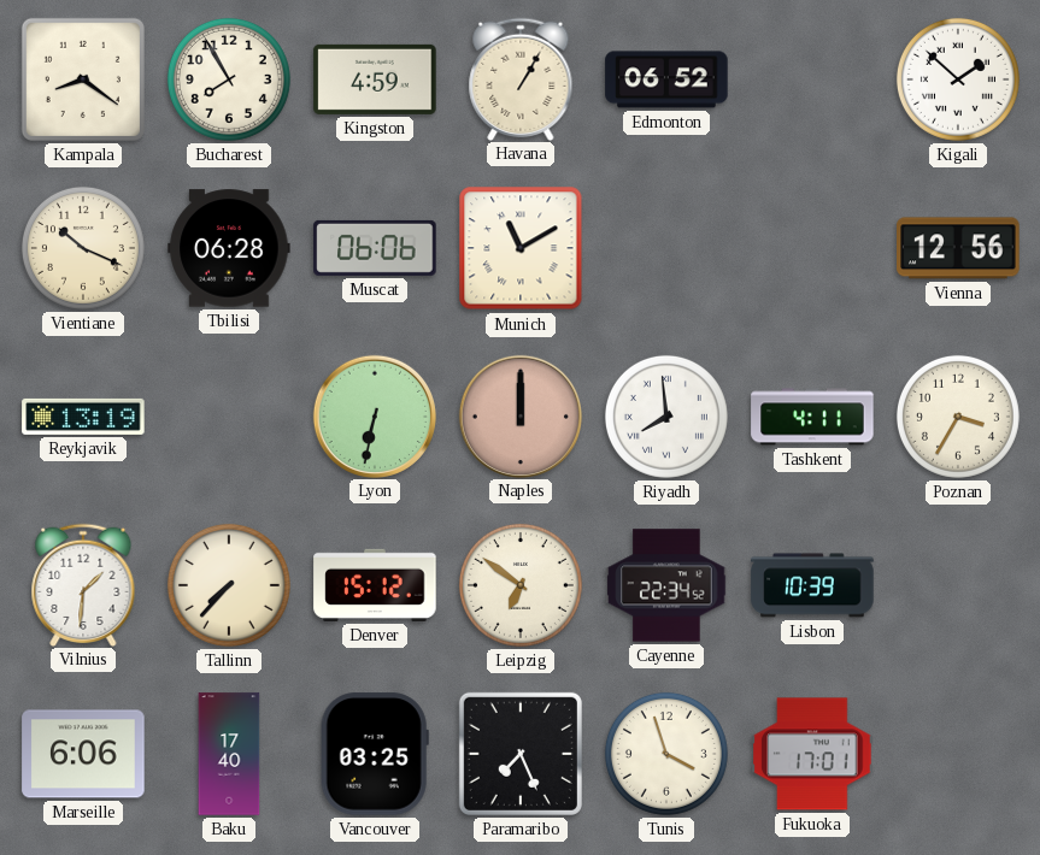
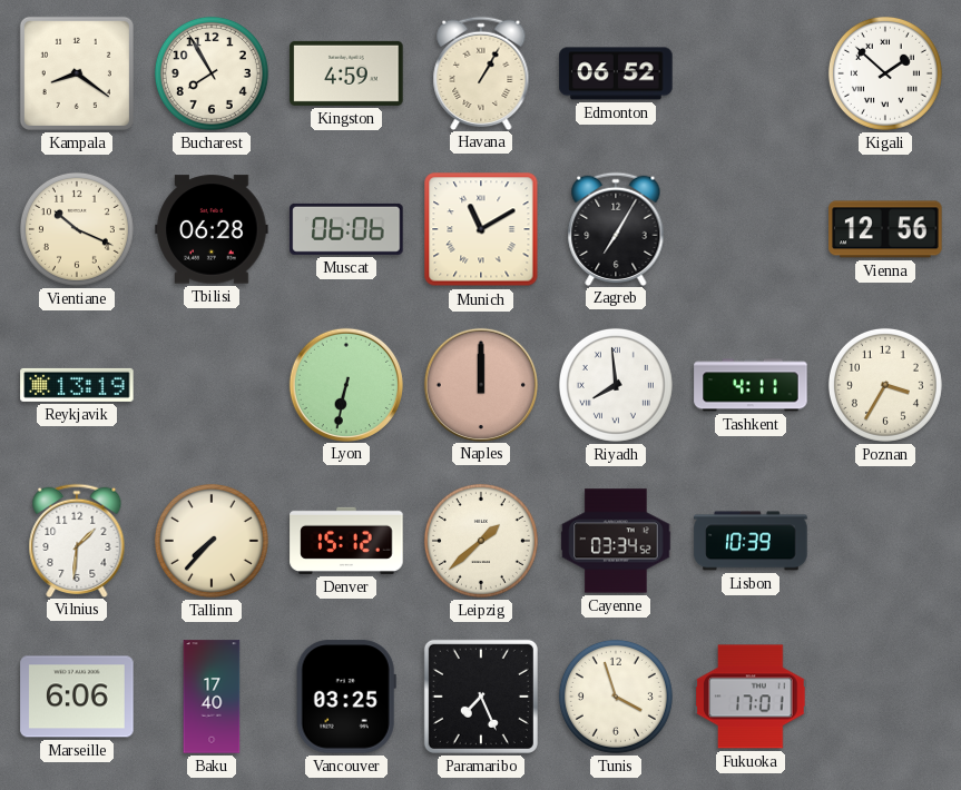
Zagreb: none -> 7:05 (616, 228)
Leipzig: 6:51 -> 1:38 (481, 541)
Cayenne: 22:34 -> 03:34 (616, 541)
